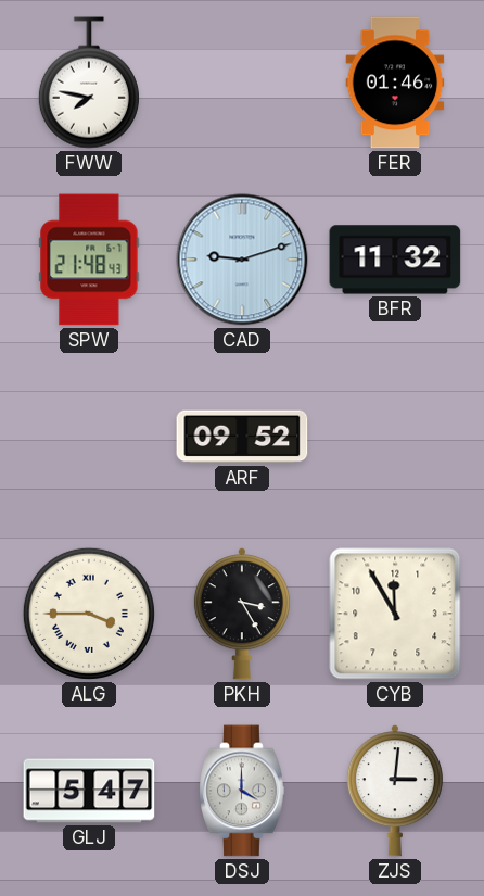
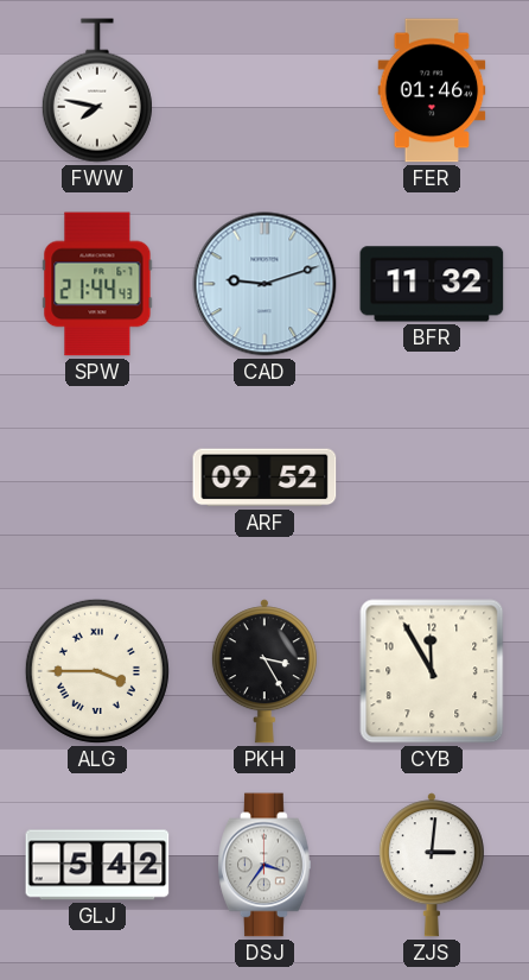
SPW: 21:48 -> 21:44 (97, 284)
GLJ: 5:47 -> 5:42 (97, 865)
DSJ: 4:00 -> 3:36 (264, 865)
